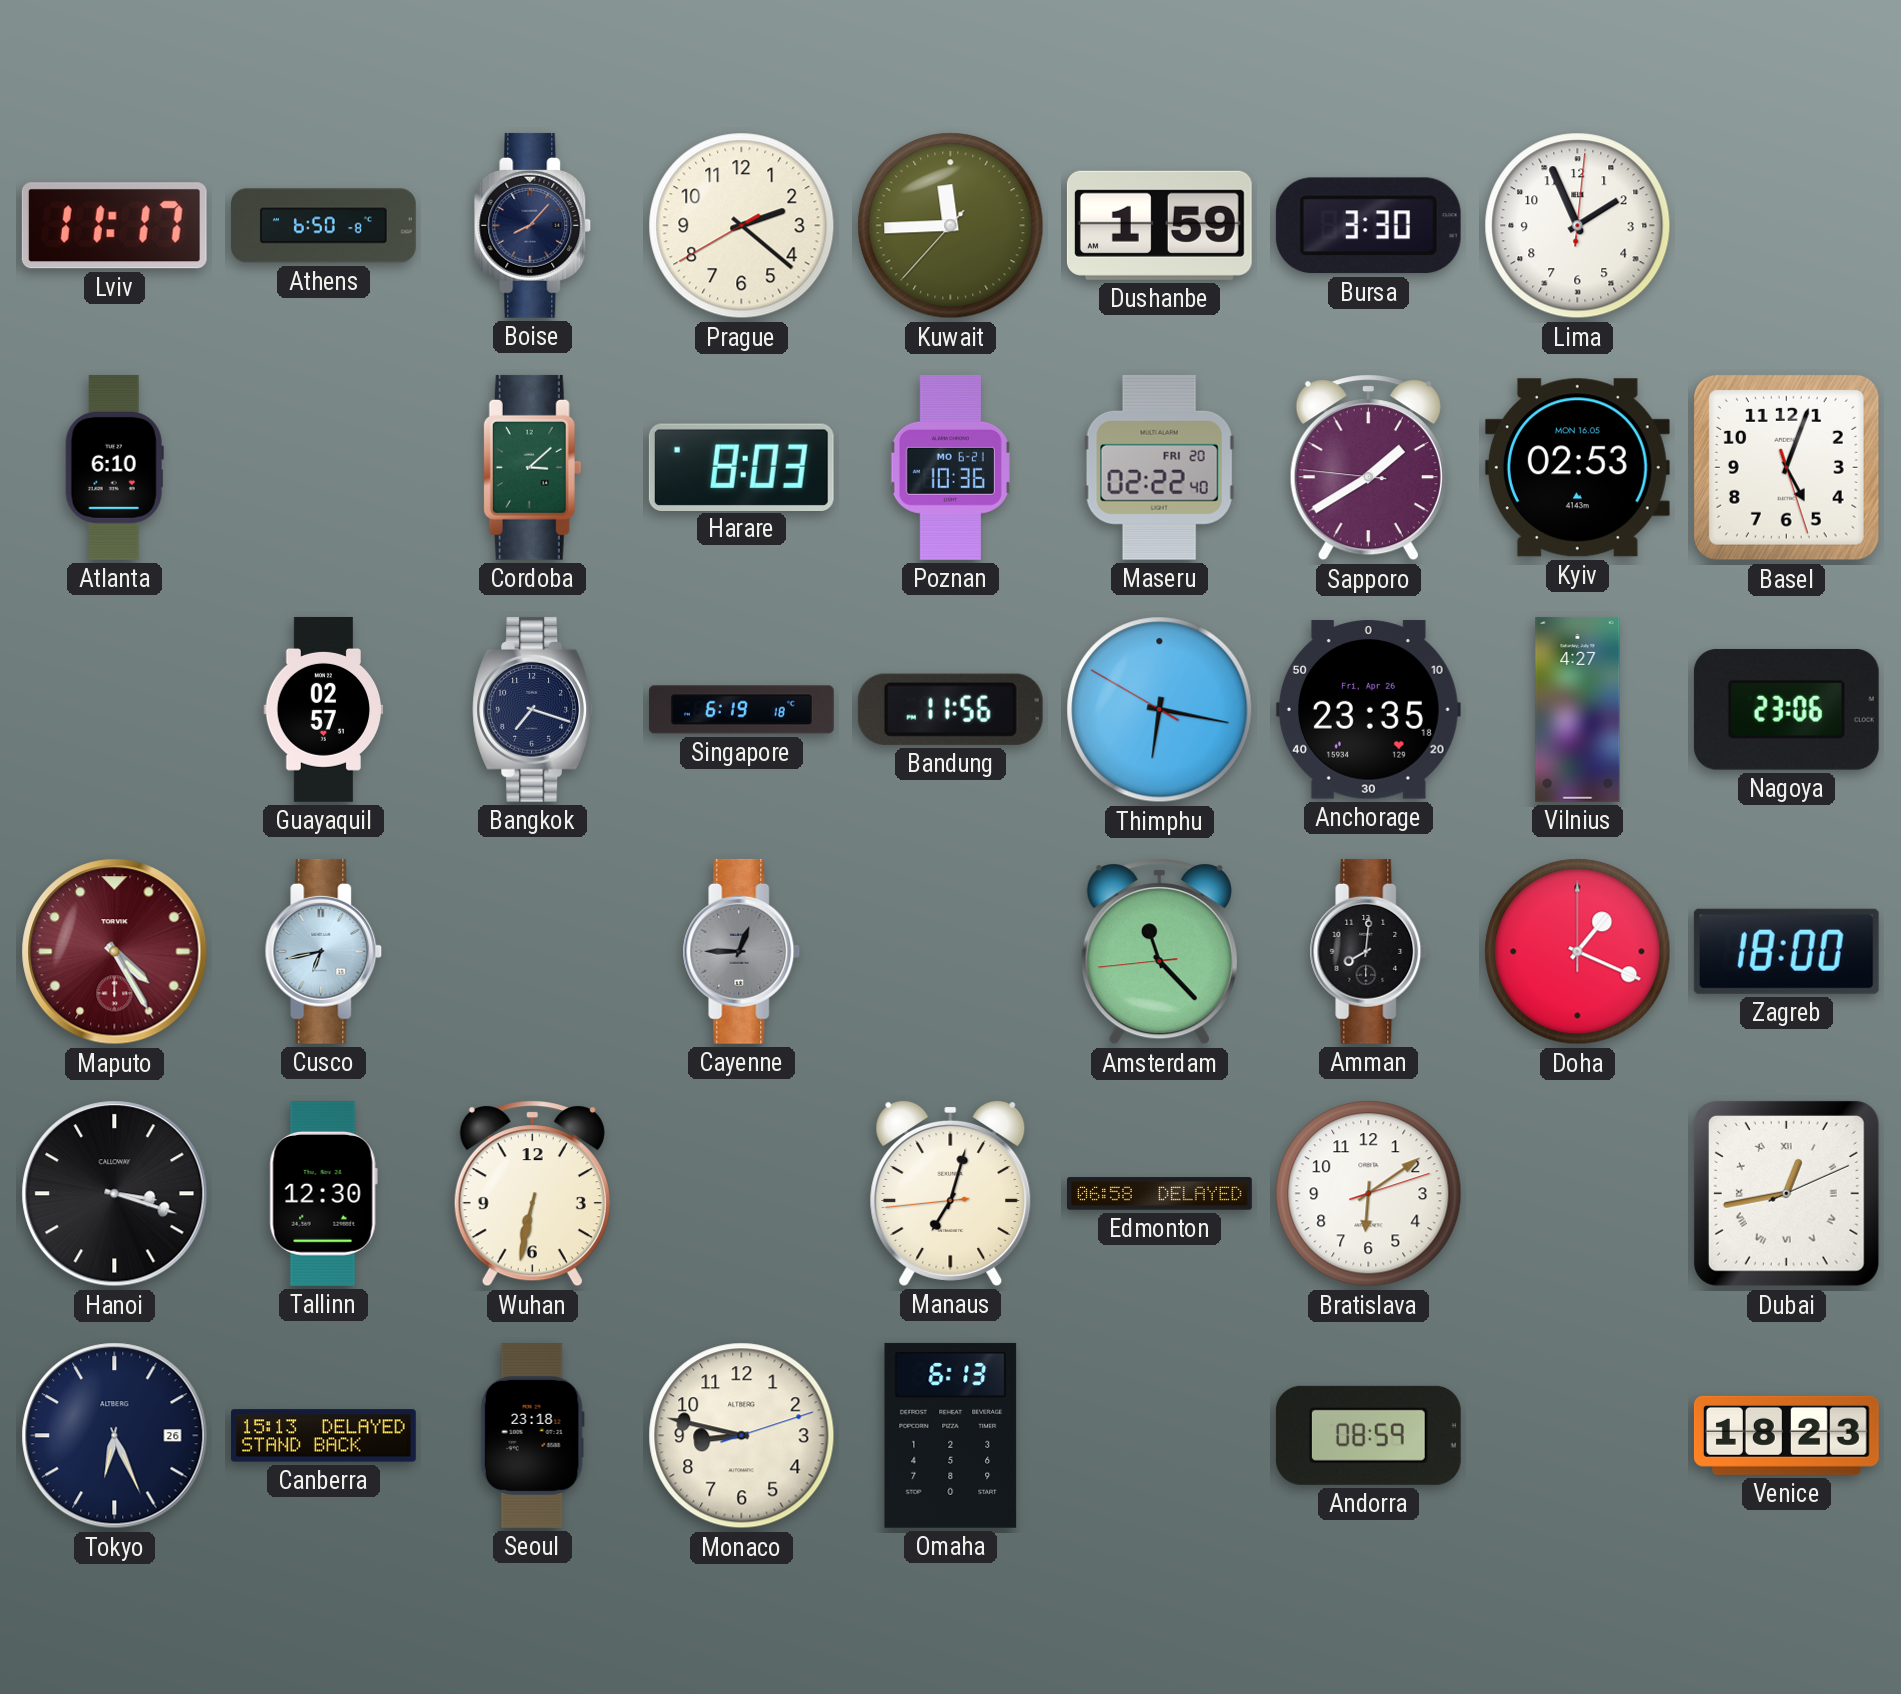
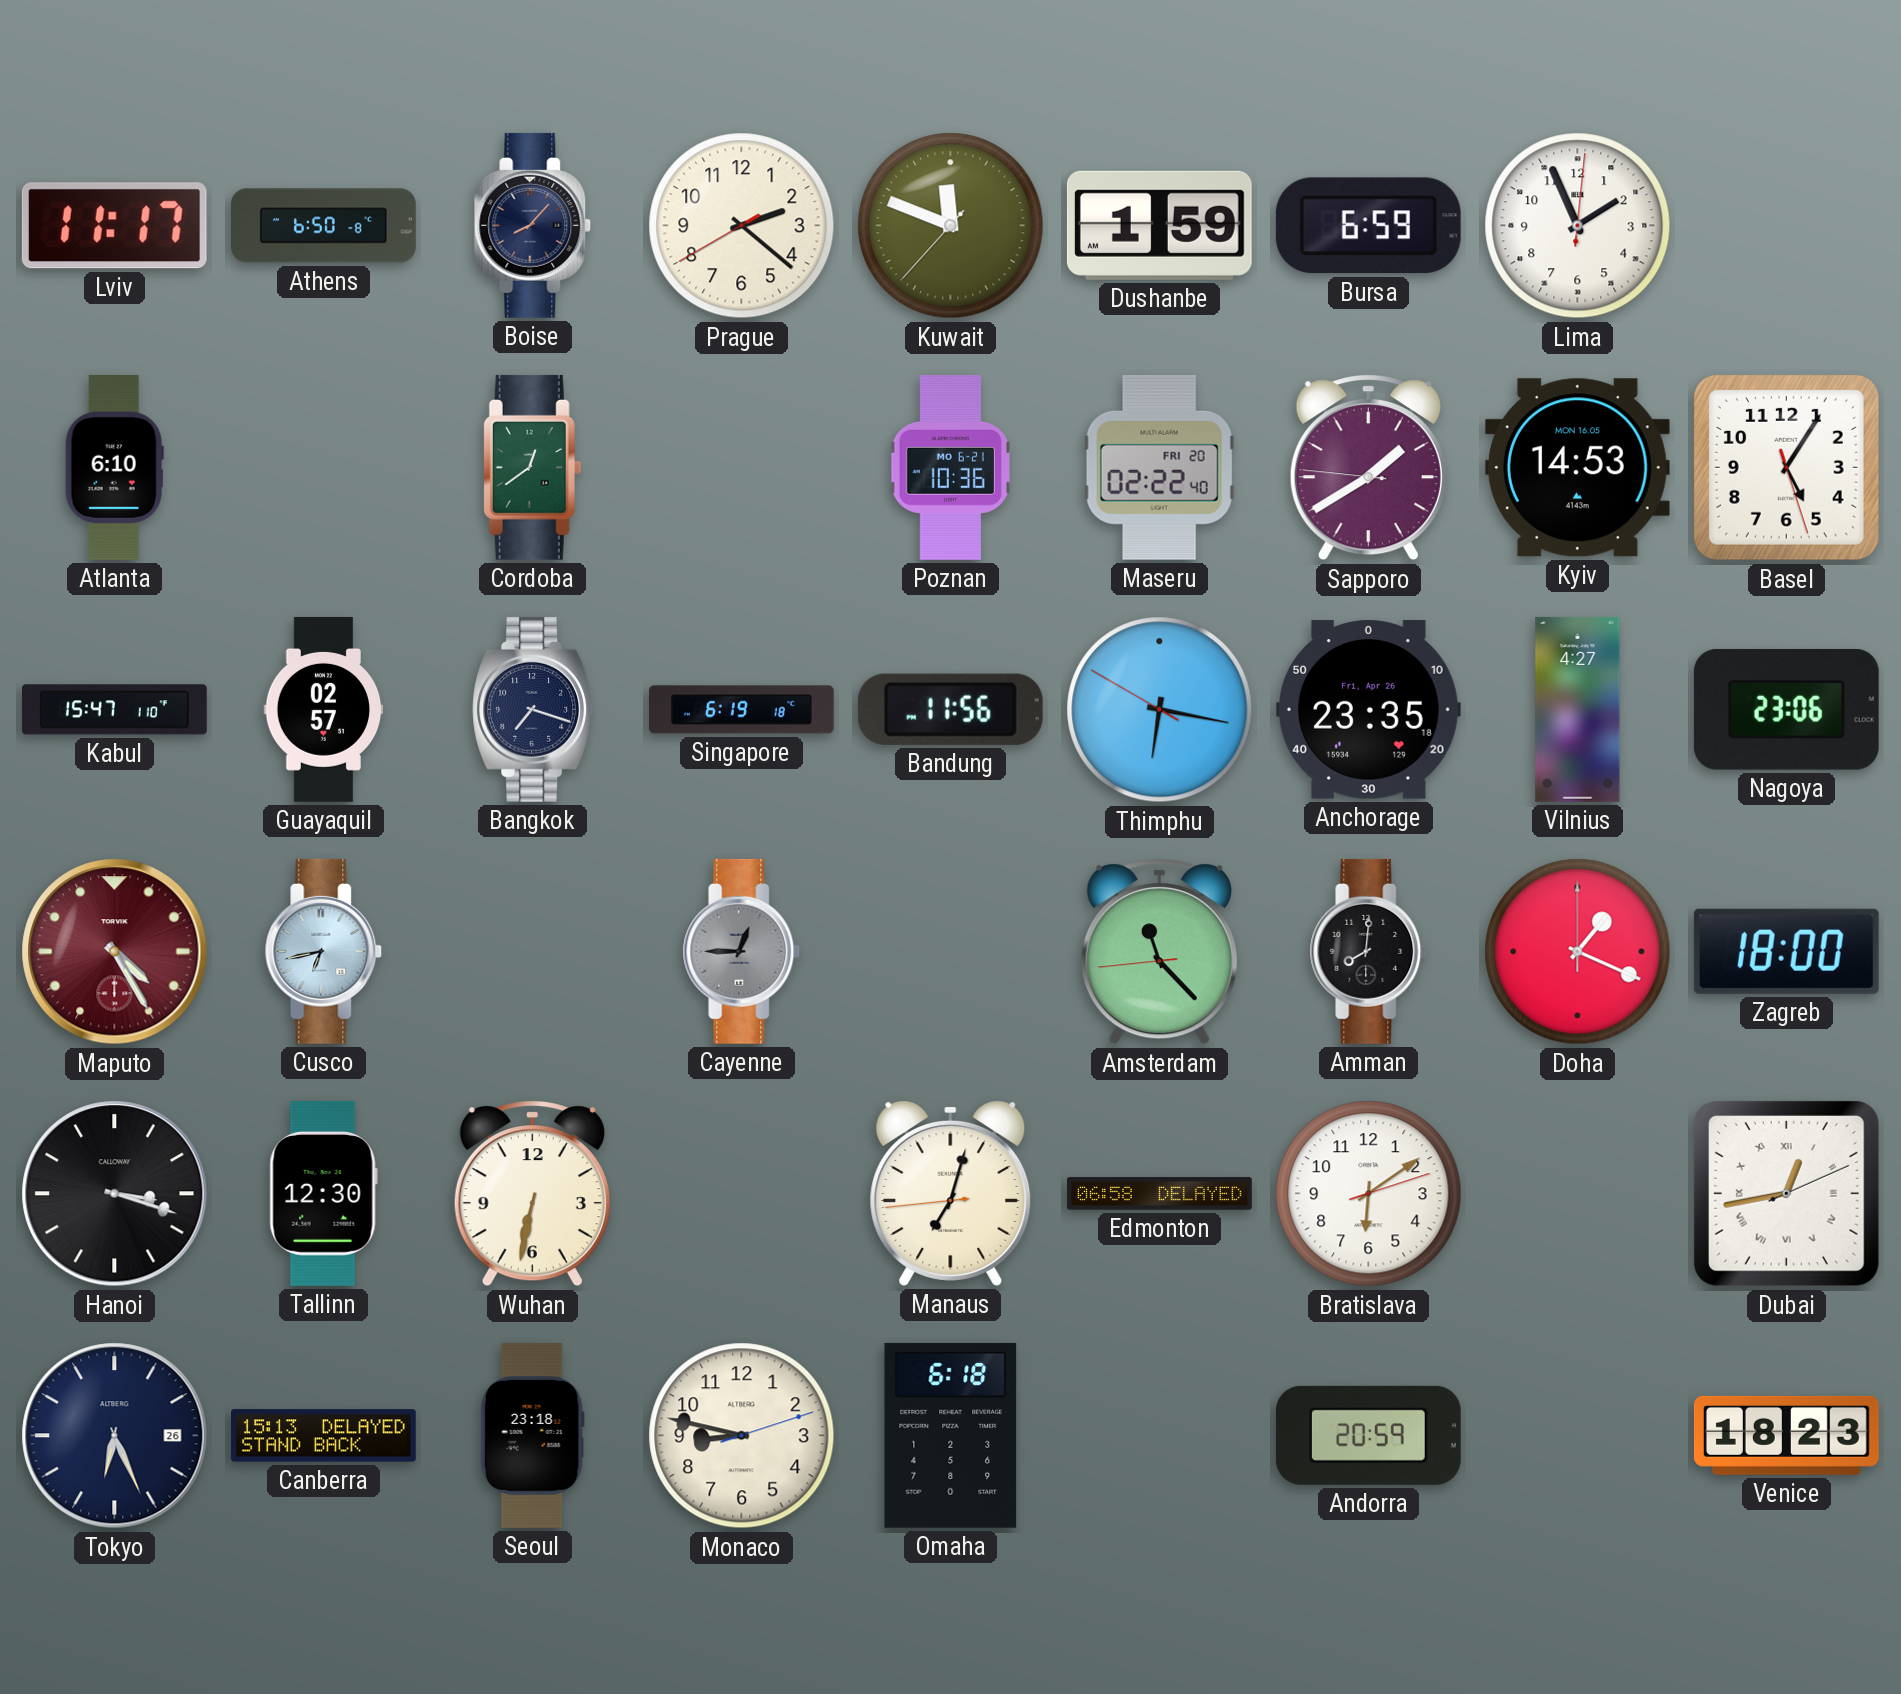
Kuwait: 11:44 -> 11:48 (951, 226)
Bursa: 3:30 -> 6:59 (1368, 226)
Cordoba: 3:08 -> 12:39 (532, 467)
Harare: 8:03 -> none (741, 467)
Kyiv: 02:53 -> 14:53 (1577, 468)
Basel: 5:03 -> 5:05 (1786, 467)
Kabul: none -> 15:47 (114, 710)
Omaha: 6:13 -> 6:18 (951, 1435)
Andorra: 08:59 -> 20:59 (1368, 1435)
